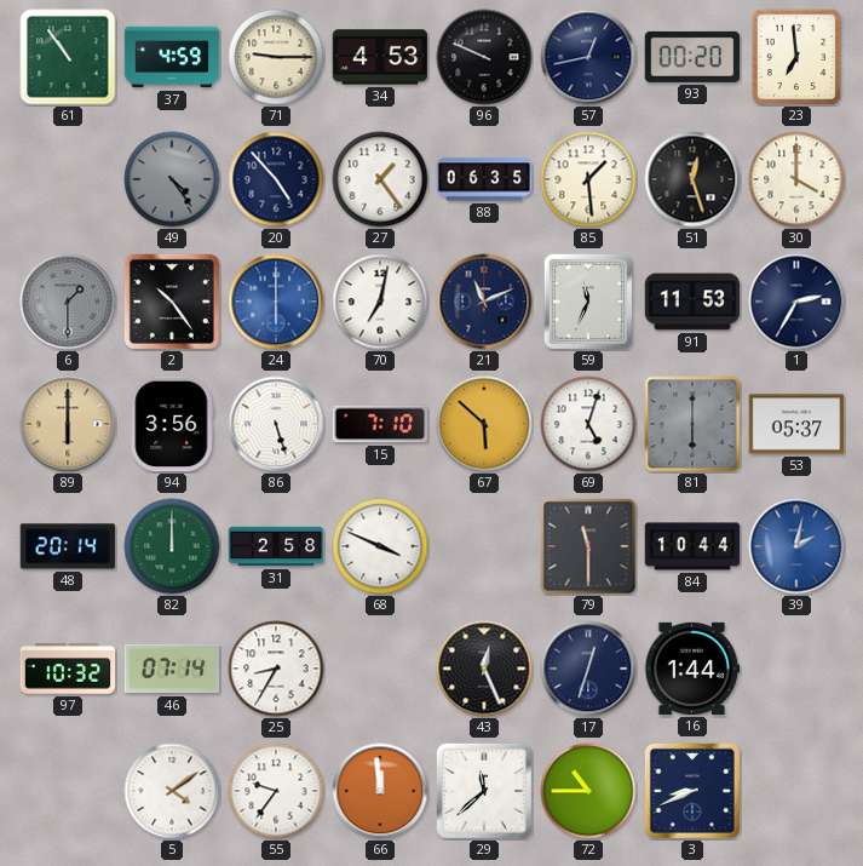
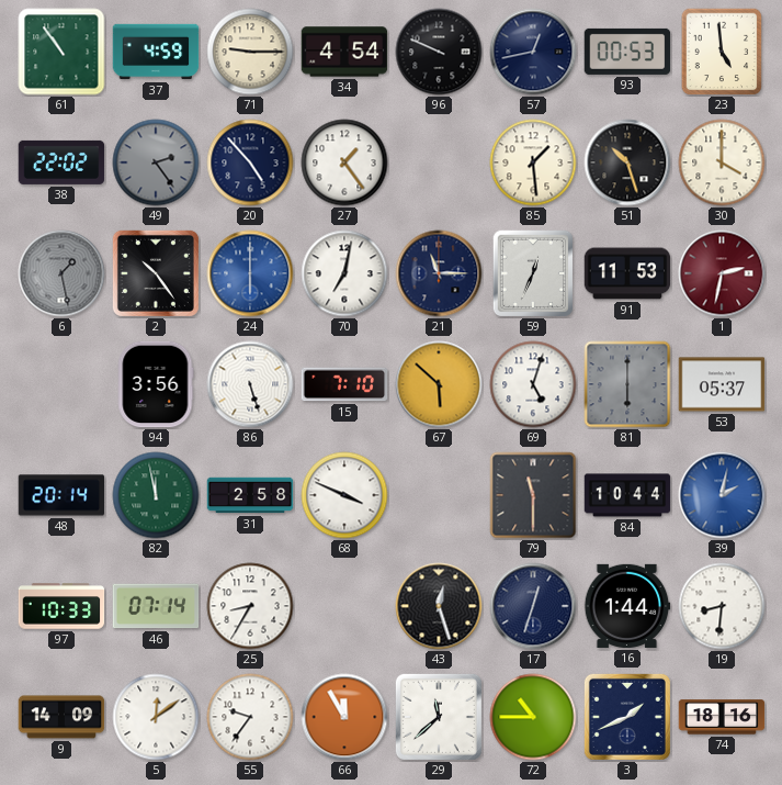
34: 4:53 -> 4:54 (344, 52)
93: 00:20 -> 00:53 (627, 52)
23: 6:59 -> 4:59 (722, 52)
38: none -> 22:02 (61, 162)
49: 4:24 -> 2:24 (156, 162)
88: 06:35 -> none (484, 179)
51: 12:27 -> 10:27 (627, 162)
6: 1:30 -> 1:28 (61, 273)
21: 11:11 -> 11:15 (439, 273)
59: 11:34 -> 12:34 (532, 272)
1: 2:35 -> 2:32 (722, 273)
1 dial: navy -> burgundy (722, 273)
89: 6:00 -> none (68, 424)
82: 12:00 -> 11:58 (156, 495)
97: 10:32 -> 10:33 (61, 606)
43: 12:26 -> 12:27 (439, 606)
19: none -> 8:31 (722, 606)
9: none -> 14:09 (61, 717)
5: 4:09 -> 12:09 (156, 717)
66: 11:59 -> 11:55 (344, 717)
3: 8:41 -> 1:41 (627, 717)
74: none -> 18:16 (722, 717)
